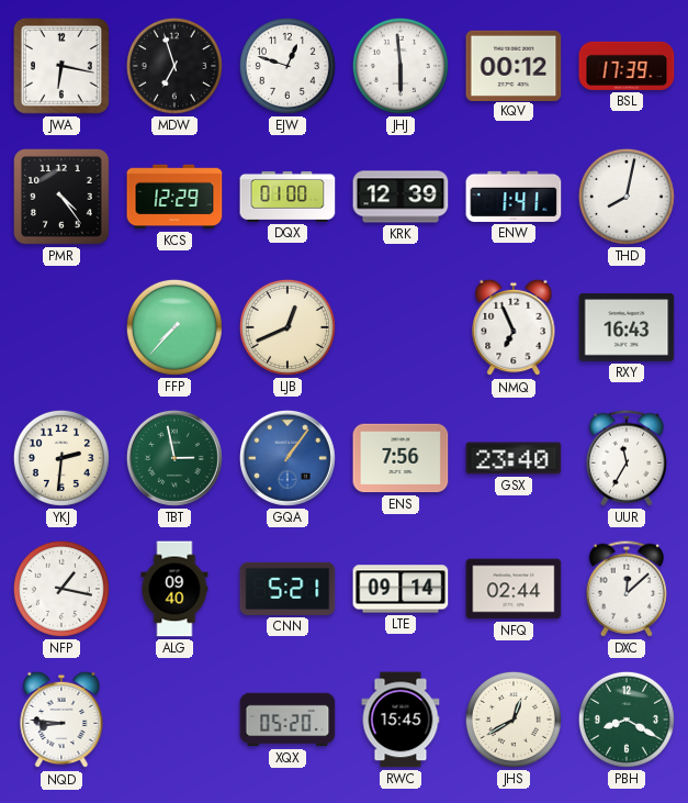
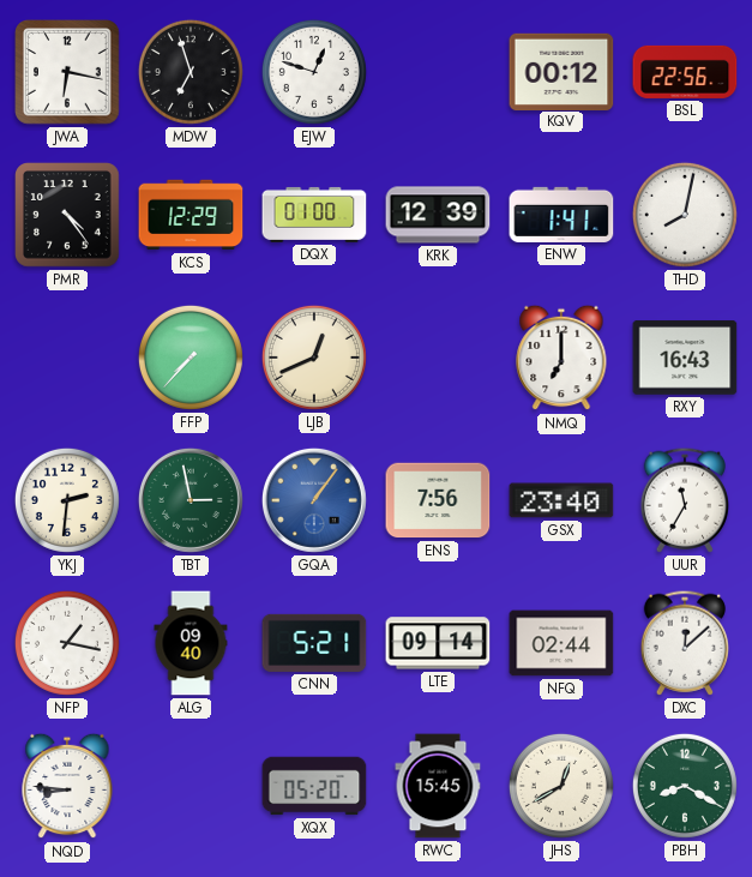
JHJ: 5:59 -> none (401, 66)
BSL: 17:39 -> 22:56 (685, 72)
NMQ: 6:56 -> 7:00 (561, 358)
